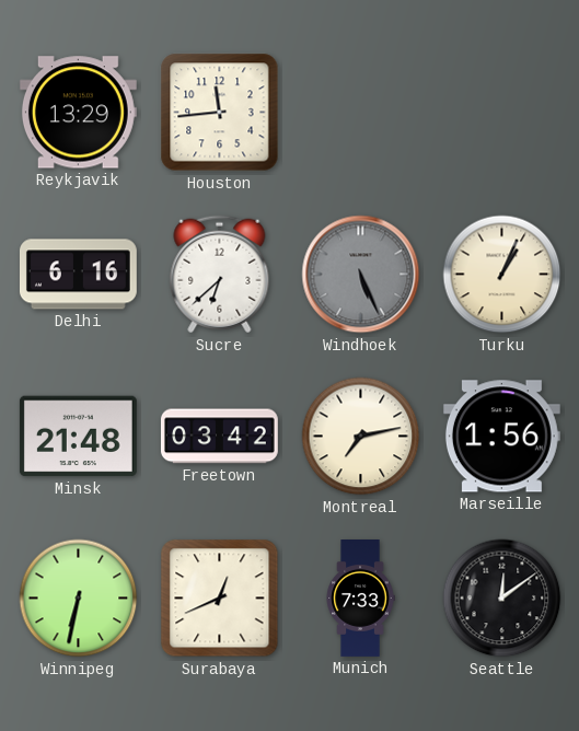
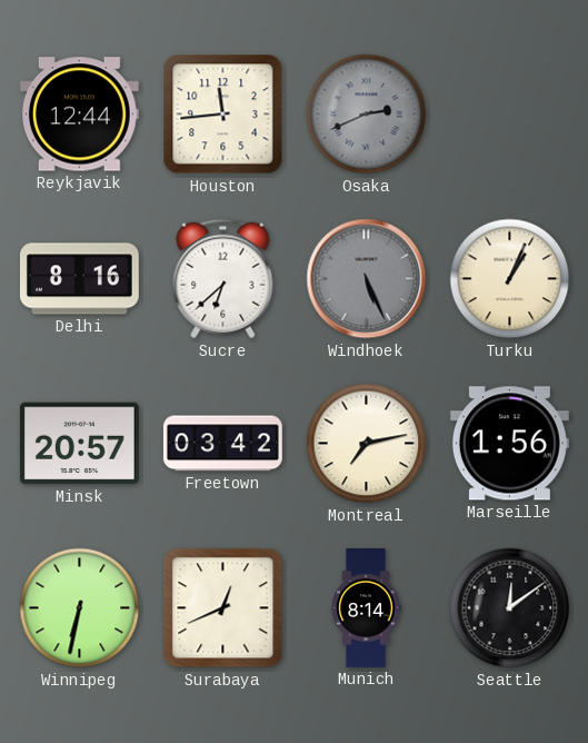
Reykjavik: 13:29 -> 12:44 (79, 115)
Osaka: none -> 2:41 (367, 115)
Delhi: 6:16 -> 8:16 (79, 279)
Minsk: 21:48 -> 20:57 (79, 444)
Munich: 7:33 -> 8:14 (366, 608)
